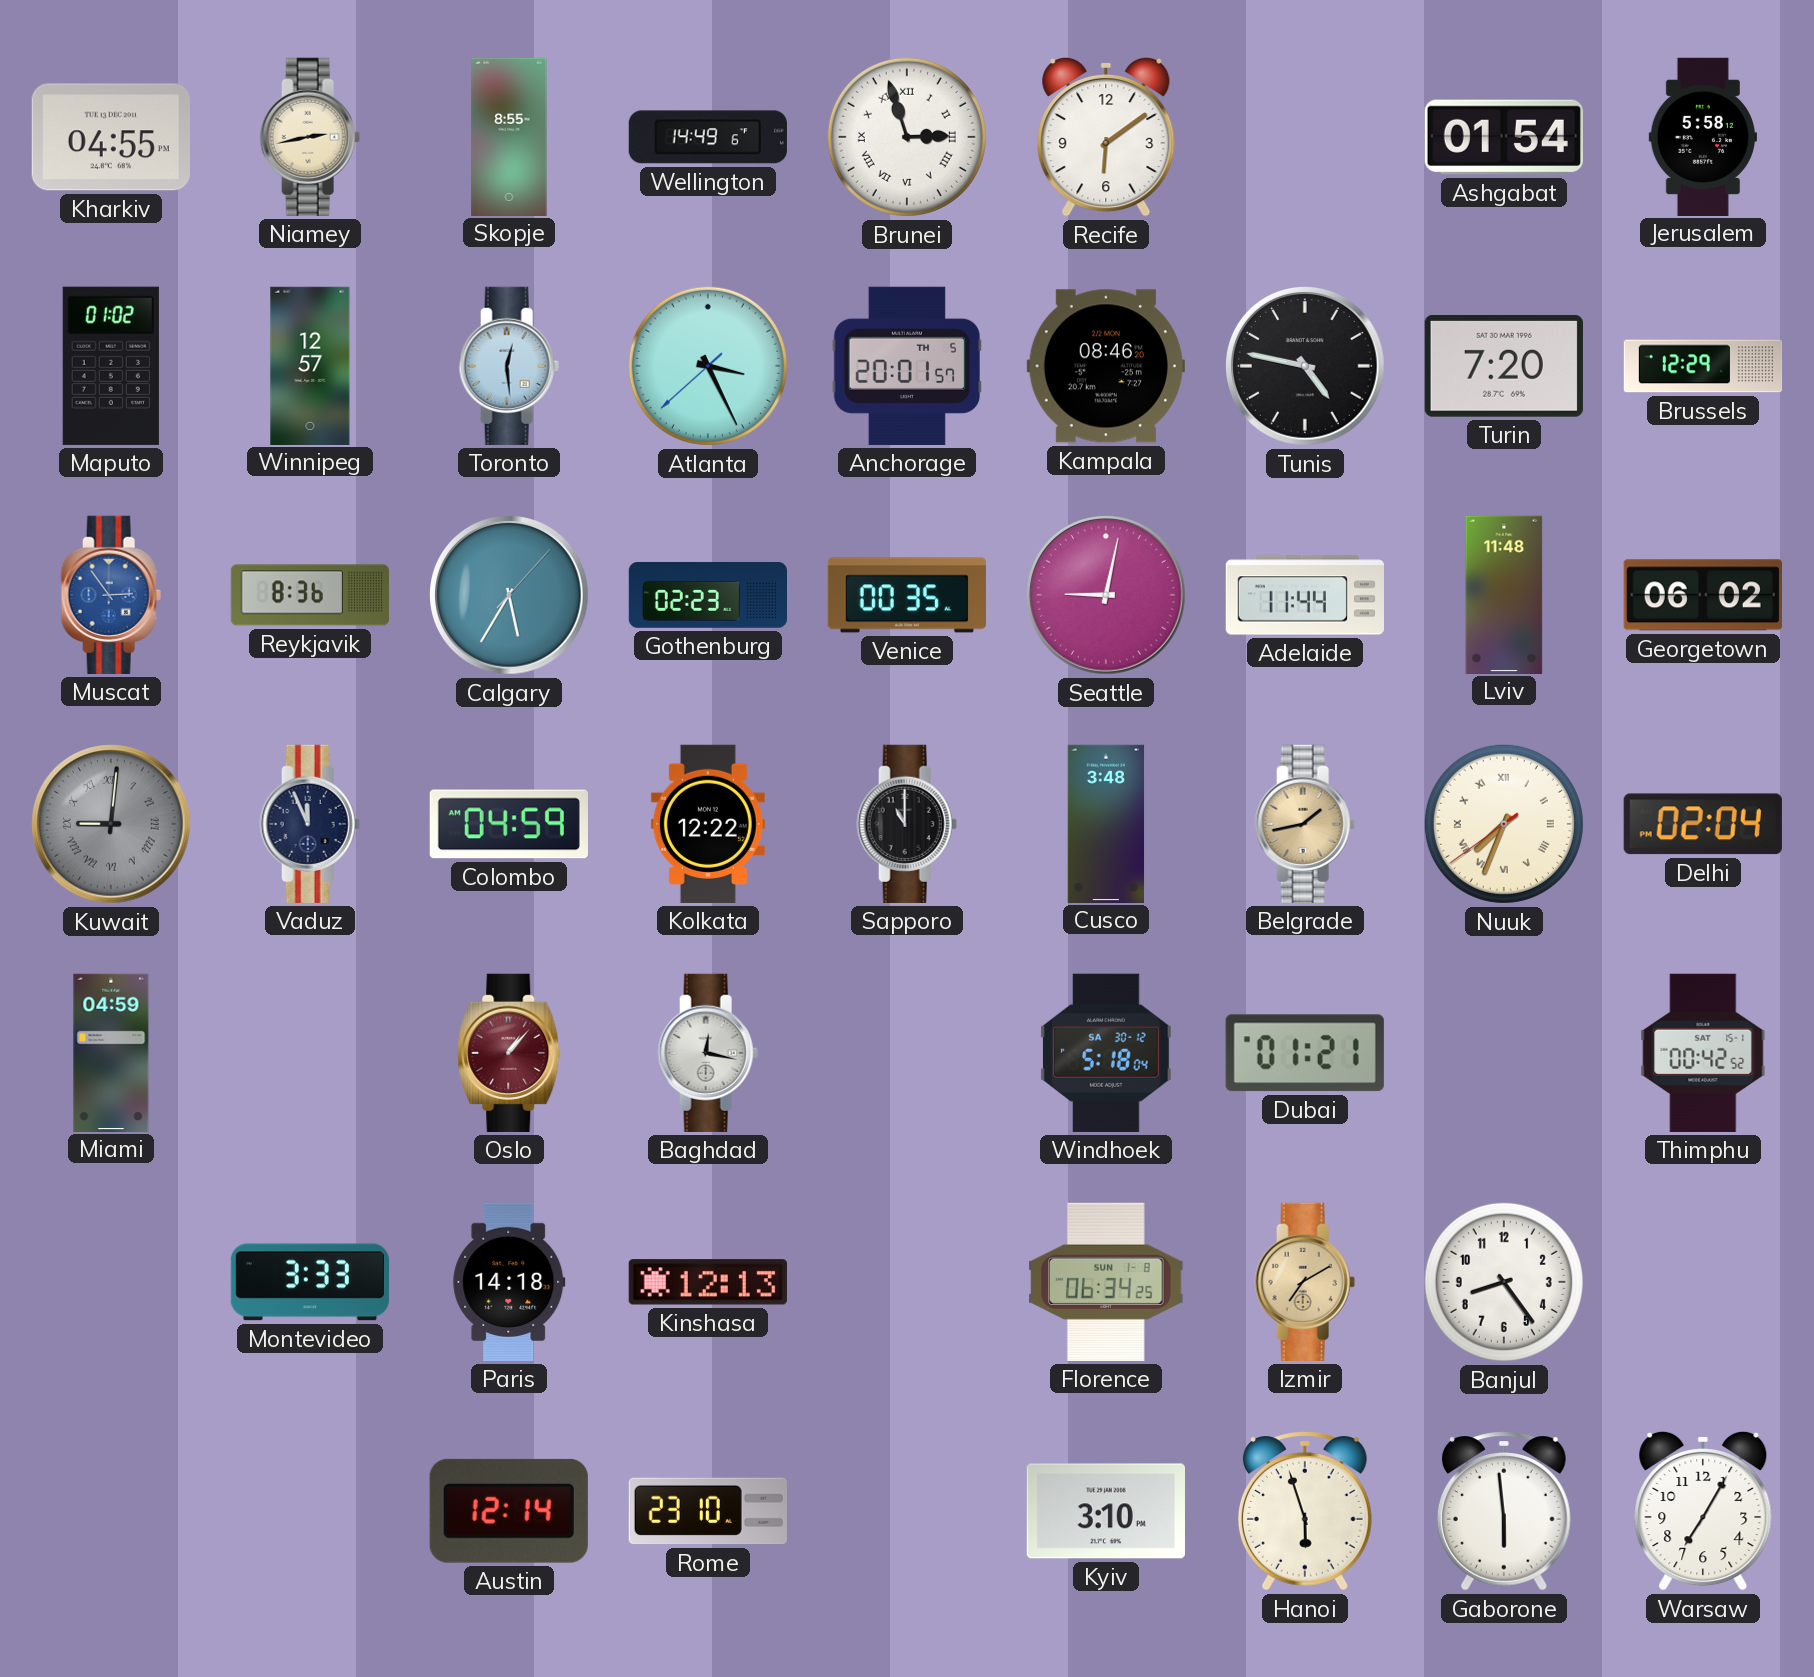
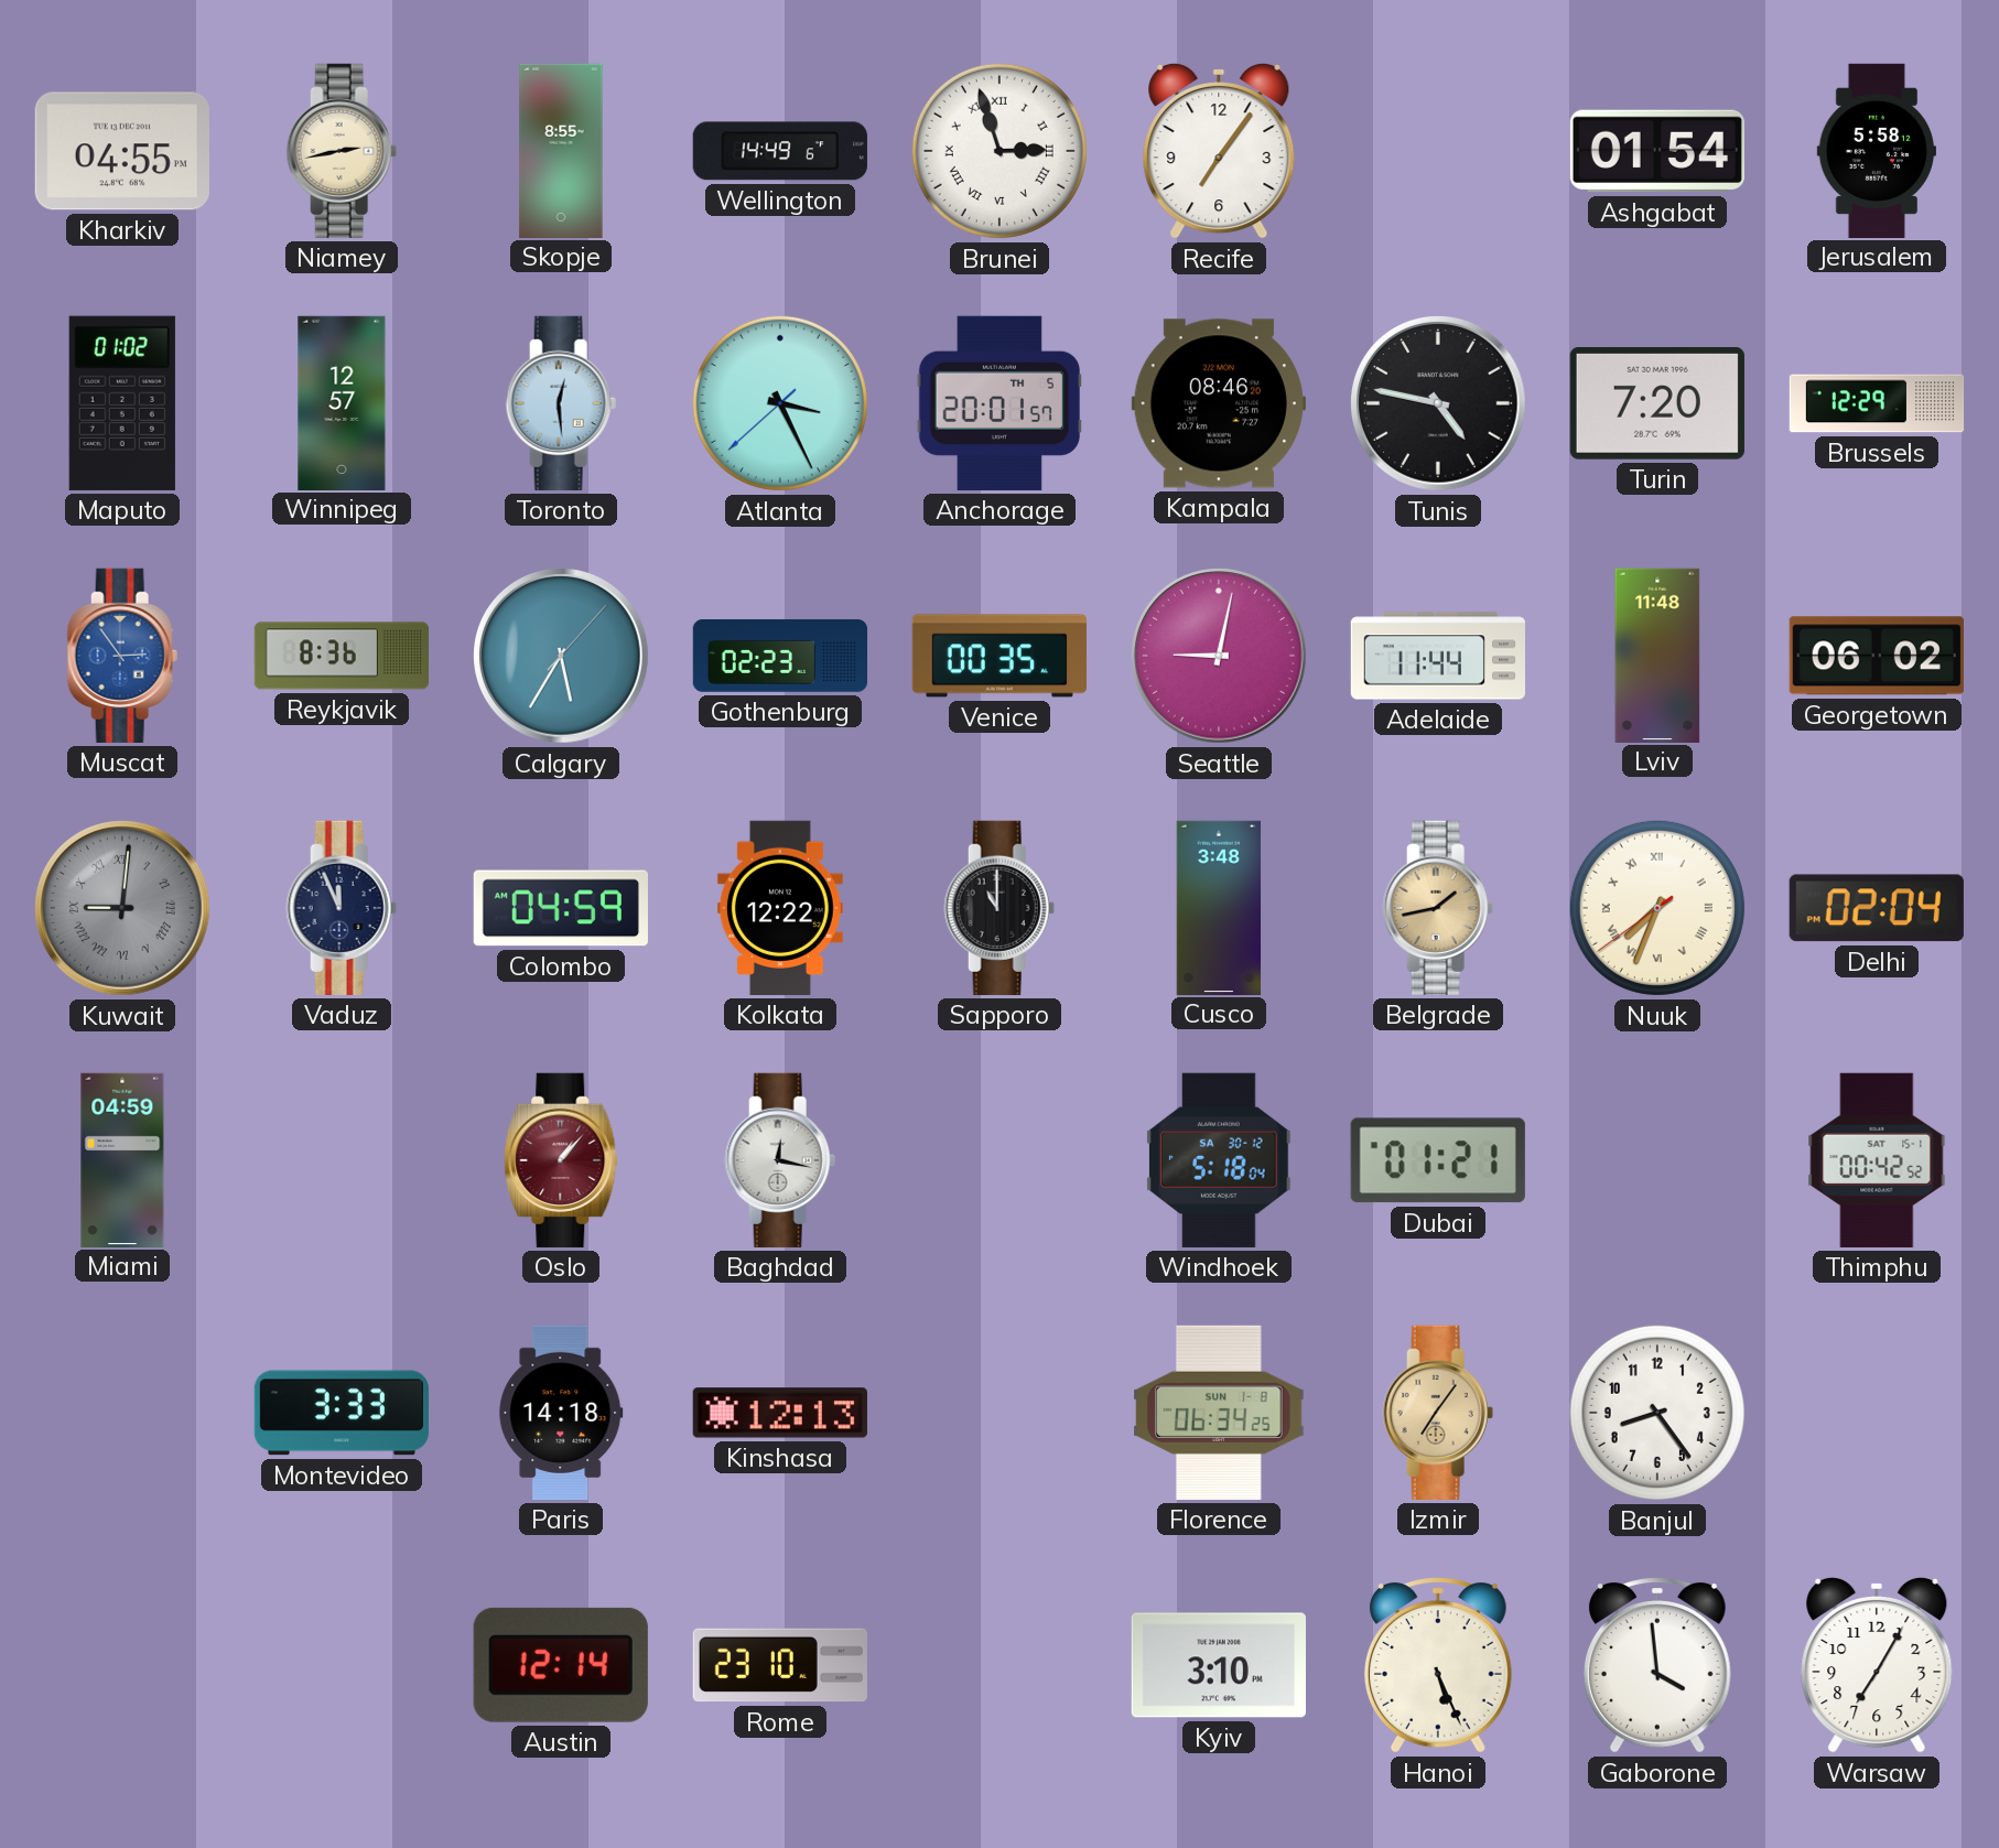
Recife: 6:09 -> 7:06 (1219, 151)
Izmir: 7:10 -> 7:06 (1438, 1413)
Hanoi: 5:57 -> 5:26 (1438, 1665)
Gaborone: 5:59 -> 3:59 (1657, 1665)
